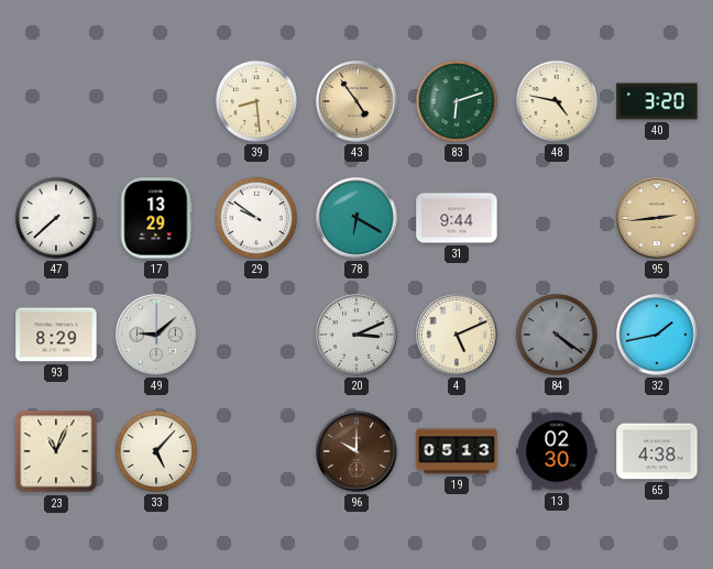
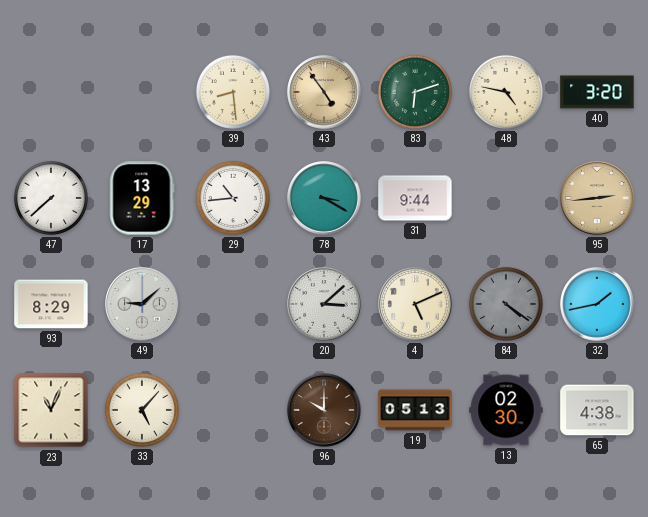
29: 9:51 -> 10:44 (233, 198)
78: 6:20 -> 3:20 (324, 198)
20: 3:11 -> 3:08 (324, 304)
